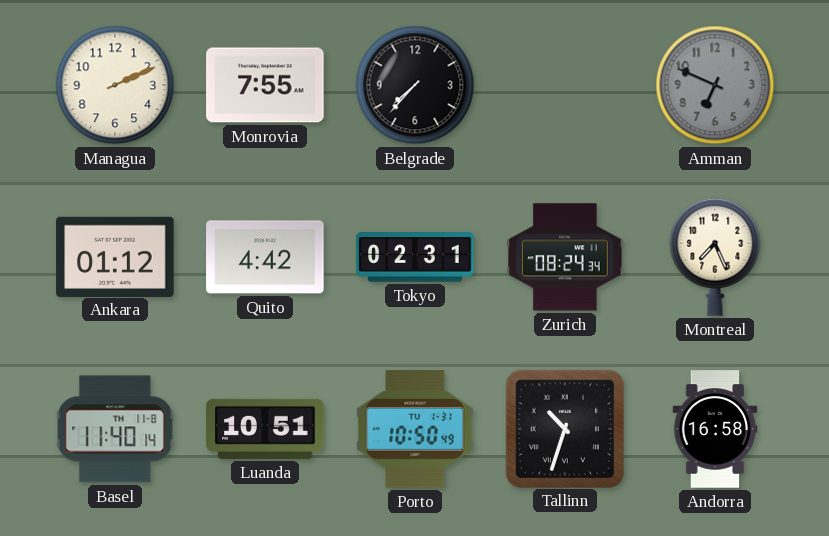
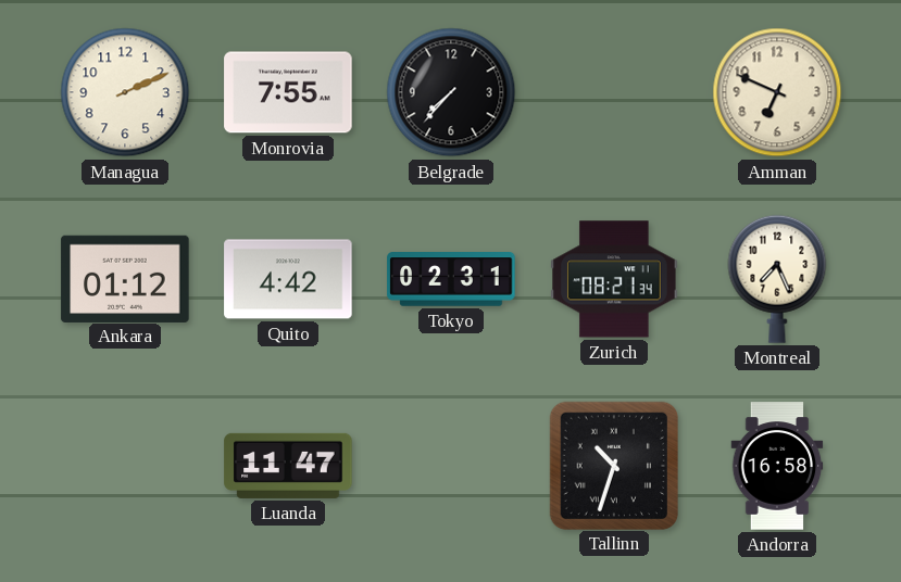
Amman dial: grey -> cream (777, 92)
Zurich: 08:24 -> 08:21 (614, 279)
Basel: 11:40 -> none (115, 429)
Luanda: 10:51 -> 11:47 (288, 466)
Porto: 10:50 -> none (415, 429)
